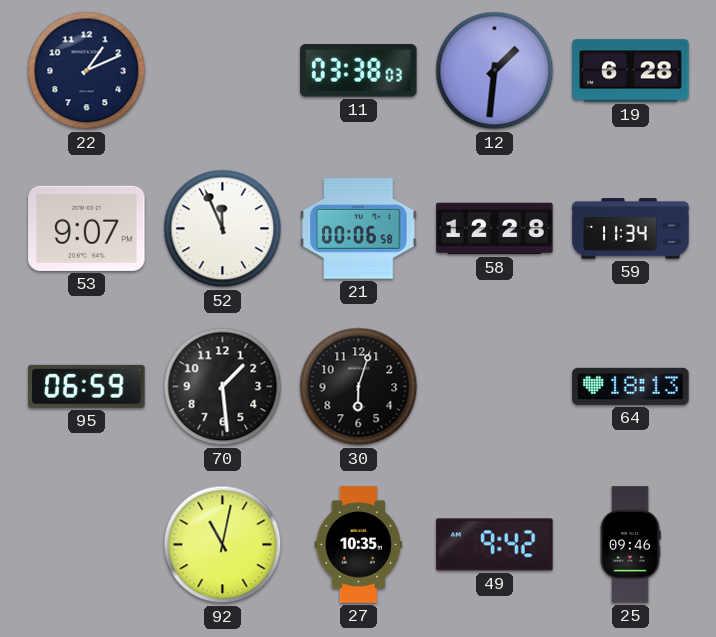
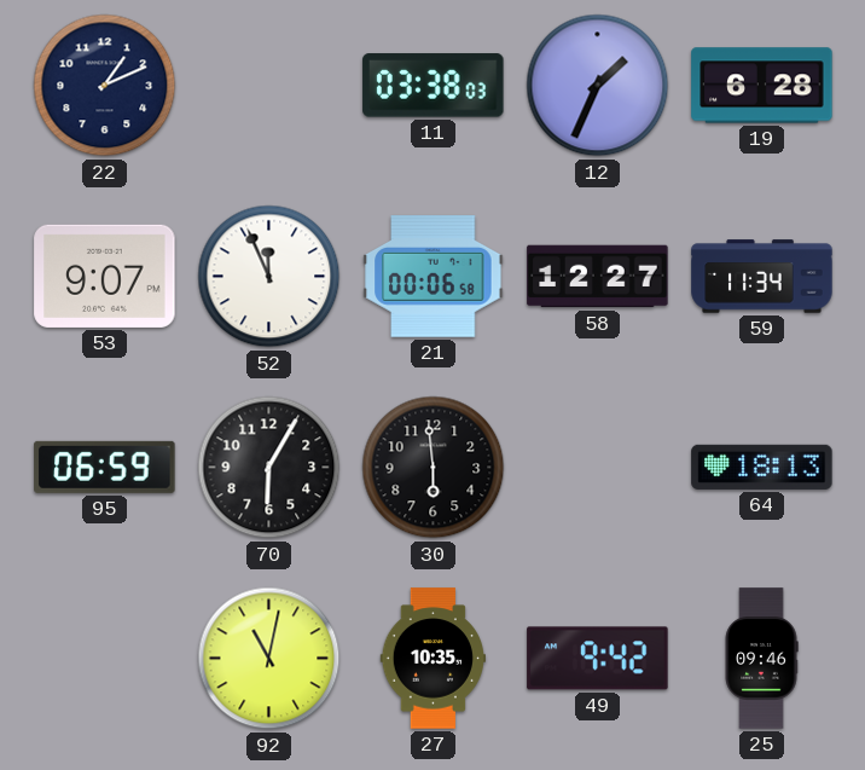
12: 1:31 -> 1:34 (598, 86)
58: 12:28 -> 12:27 (598, 277)
70: 1:29 -> 6:05 (269, 468)
30: 6:03 -> 5:59 (434, 468)
